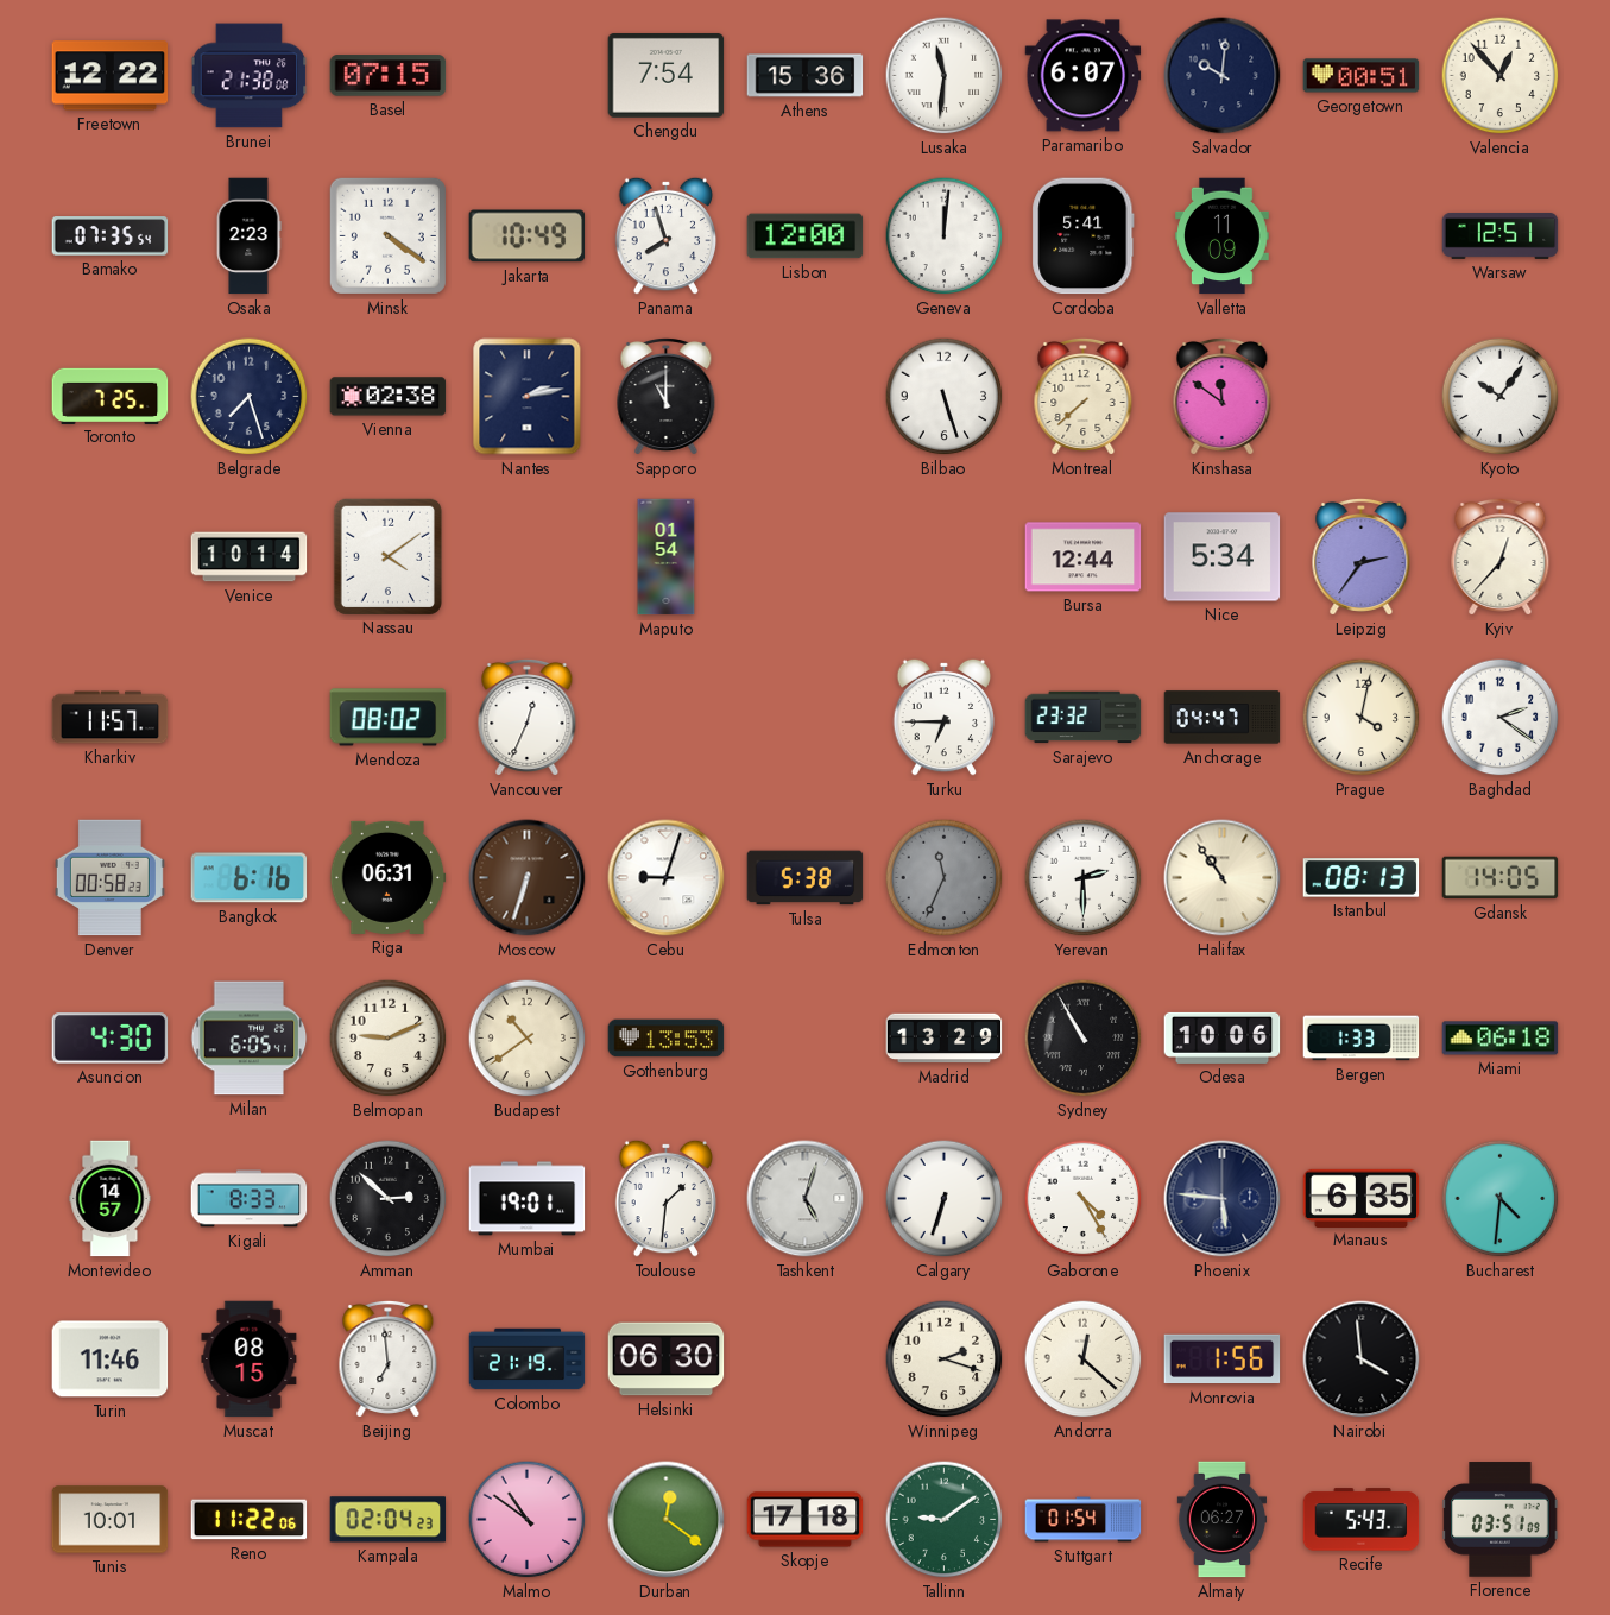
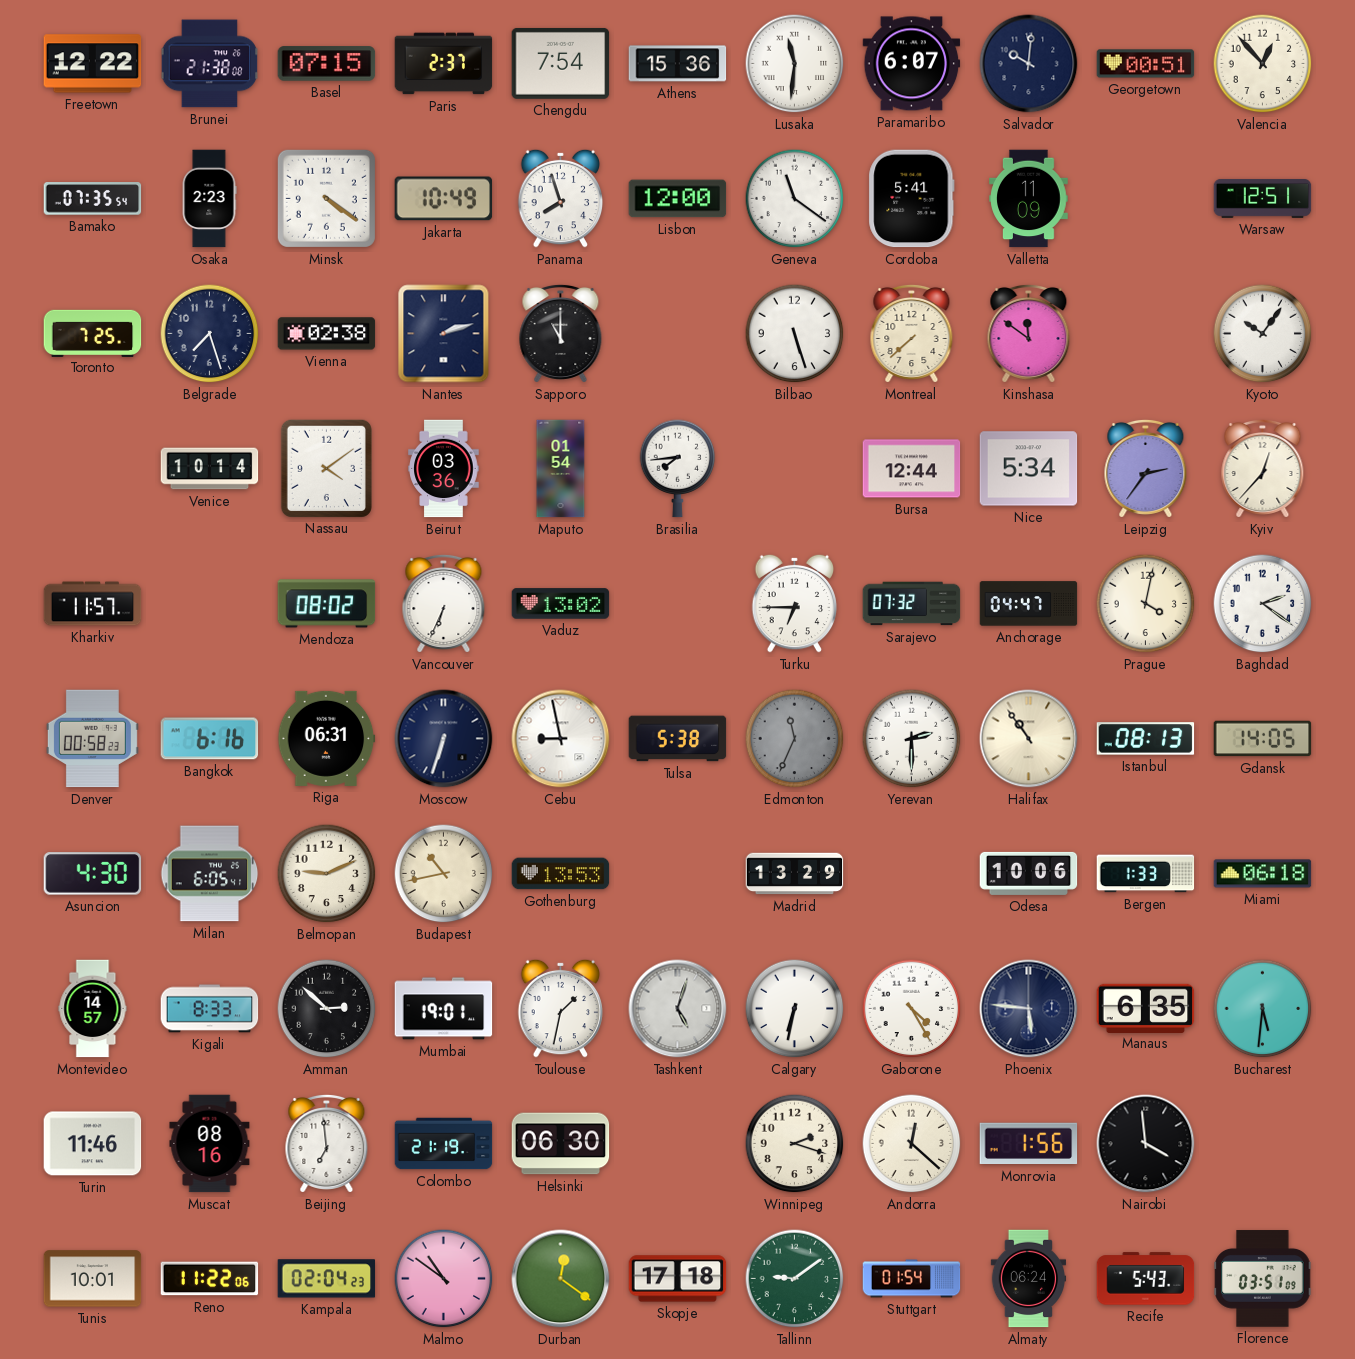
Paris: none -> 2:37 (444, 64)
Geneva: 12:01 -> 11:21 (795, 199)
Nantes: 2:13 -> 2:12 (444, 334)
Beirut: none -> 03:36 (444, 469)
Brasilia: none -> 7:44 (678, 469)
Vancouver: 12:34 -> 6:34 (444, 603)
Vaduz: none -> 13:02 (561, 604)
Sarajevo: 23:32 -> 07:32 (912, 604)
Moscow dial: brown -> navy (444, 739)
Cebu: 9:03 -> 8:58 (561, 739)
Budapest: 10:39 -> 10:43 (444, 874)
Sydney: 10:55 -> none (1084, 1039)
Toulouse: 1:31 -> 1:32 (561, 1008)
Calgary: 6:33 -> 6:32 (795, 1009)
Bucharest: 4:31 -> 5:31 (1263, 1009)
Muscat: 08:15 -> 08:16 (210, 1144)
Almaty: 06:27 -> 06:24 (1029, 1279)
